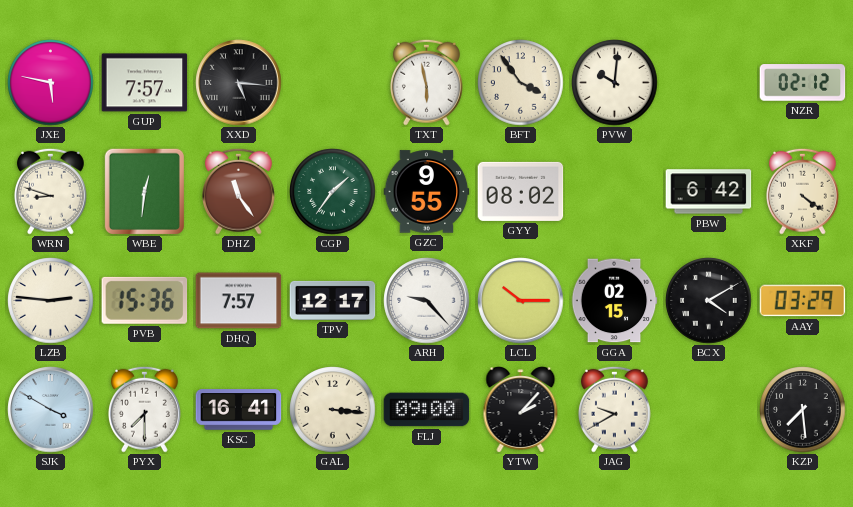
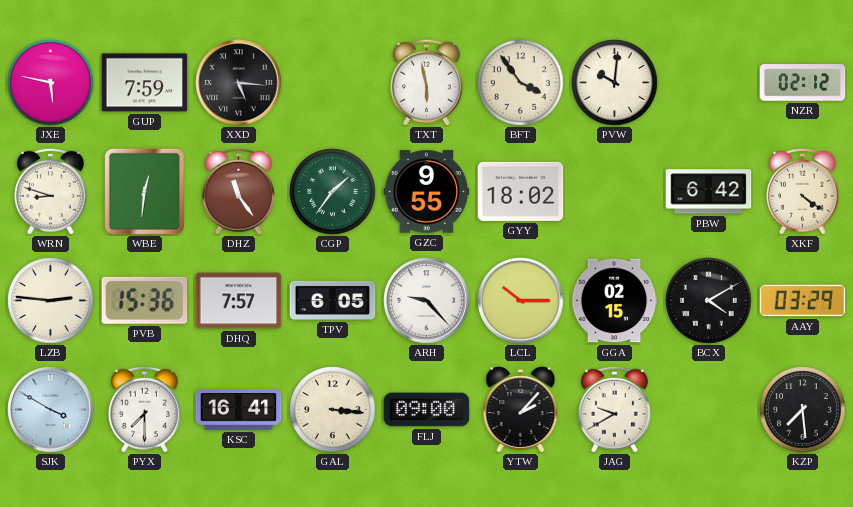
GUP: 7:57 -> 7:59 (145, 83)
GYY: 08:02 -> 18:02 (521, 191)
TPV: 12:17 -> 6:05 (333, 300)
